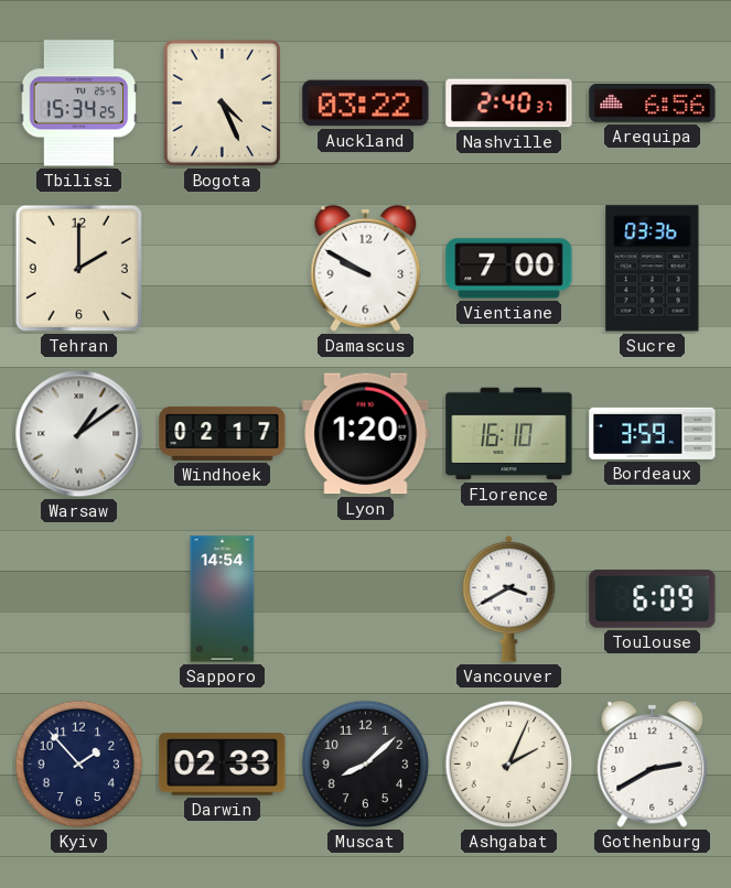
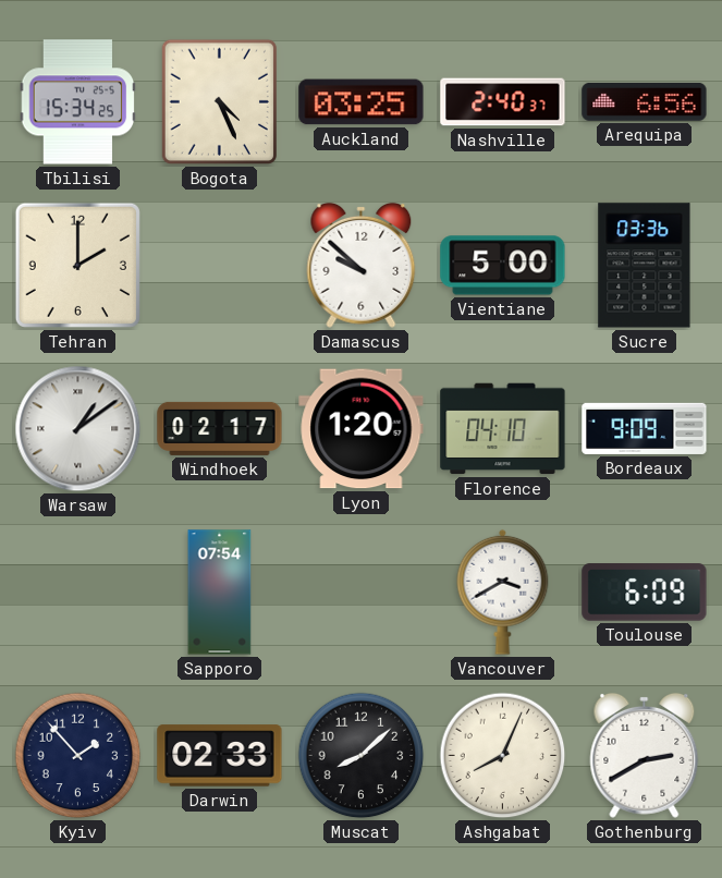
Auckland: 03:22 -> 03:25 (362, 102)
Damascus: 9:50 -> 9:52 (362, 265)
Vientiane: 7:00 -> 5:00 (503, 266)
Florence: 16:10 -> 04:10 (503, 429)
Bordeaux: 3:59 -> 9:09 (645, 428)
Sapporo: 14:54 -> 07:54 (220, 593)
Ashgabat: 2:04 -> 8:04 (503, 756)
